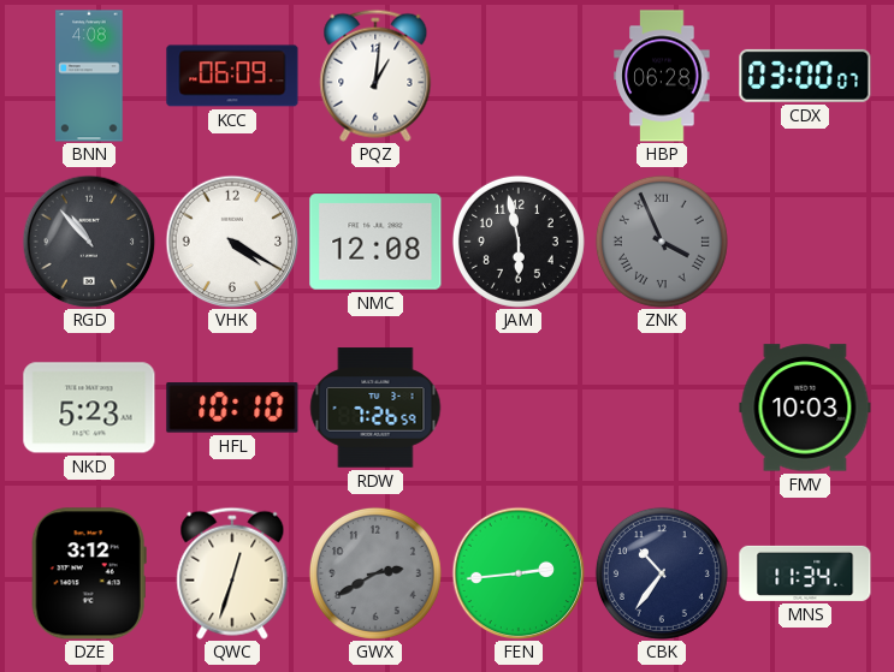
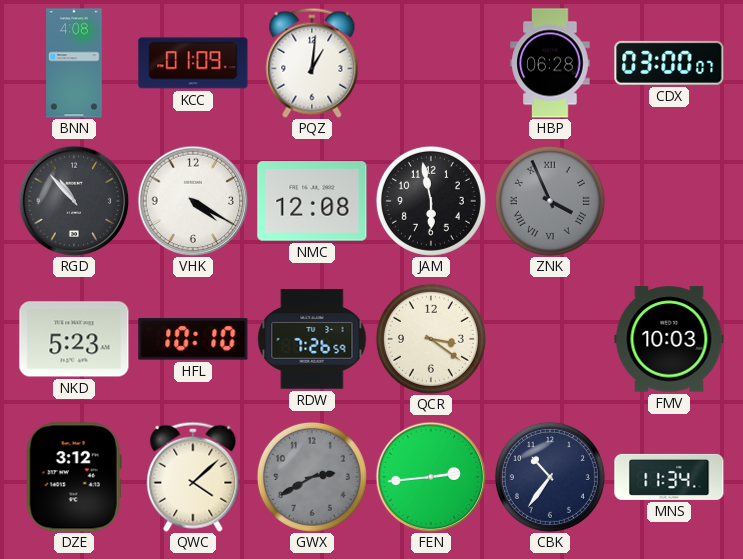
KCC: 06:09 -> 01:09 (193, 63)
QCR: none -> 3:21 (431, 339)
QWC: 12:33 -> 4:08 (193, 477)
